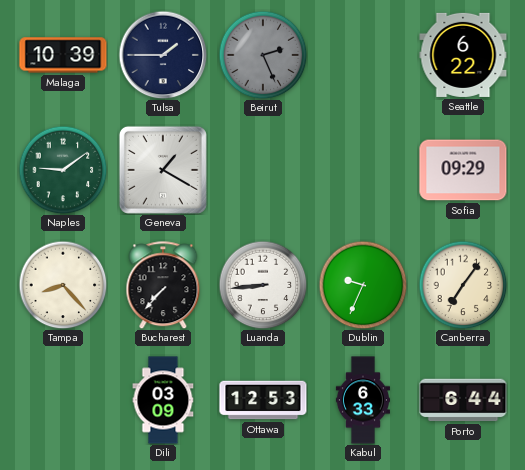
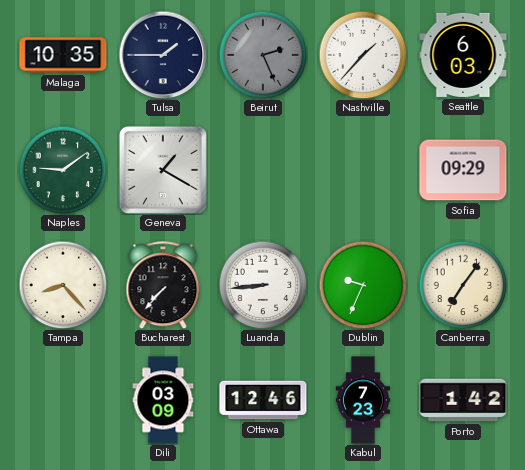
Malaga: 10:39 -> 10:35 (63, 55)
Nashville: none -> 1:37 (363, 55)
Seattle: 6:22 -> 6:03 (463, 55)
Ottawa: 12:53 -> 12:46 (263, 400)
Kabul: 6:33 -> 7:23 (363, 400)
Porto: 6:44 -> 1:42 (463, 400)
